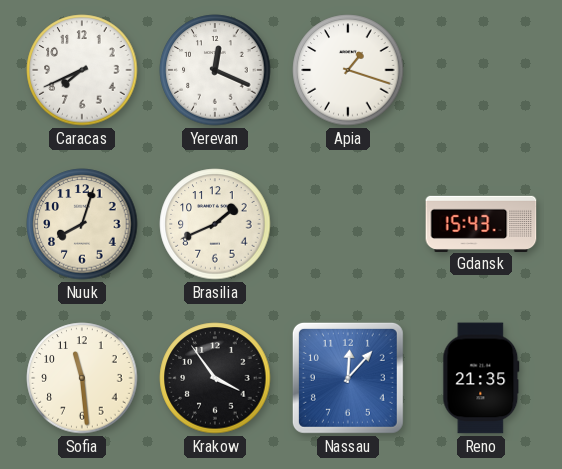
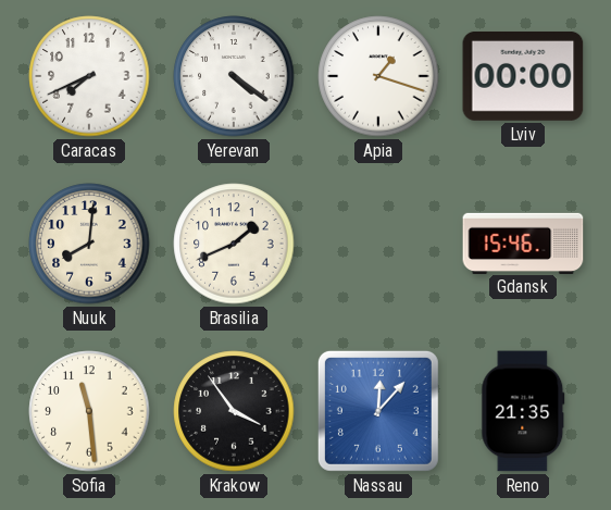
Yerevan: 12:19 -> 4:21 (234, 76)
Lviv: none -> 00:00 (523, 76)
Nuuk: 8:03 -> 8:01 (89, 244)
Gdansk: 15:43 -> 15:46 (523, 242)
